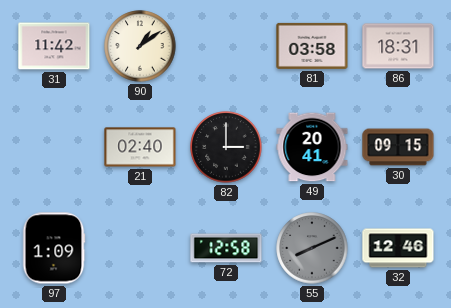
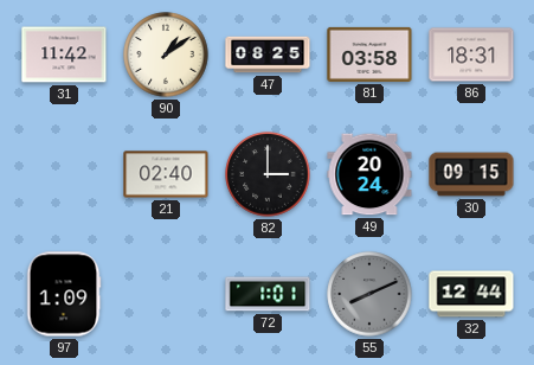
47: none -> 08:25 (268, 55)
49: 20:41 -> 20:24 (369, 174)
72: 12:58 -> 1:01 (268, 294)
32: 12:46 -> 12:44 (471, 294)
